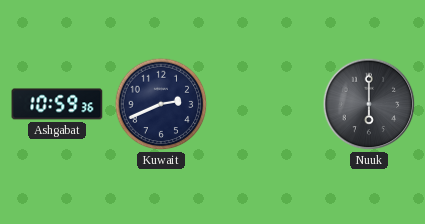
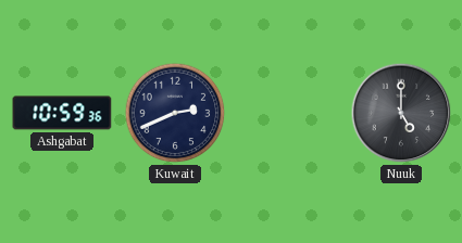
Nuuk: 6:00 -> 5:00 (401, 113)
